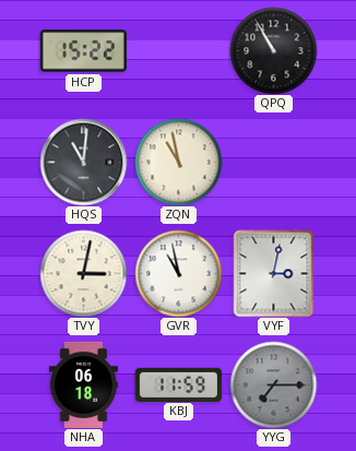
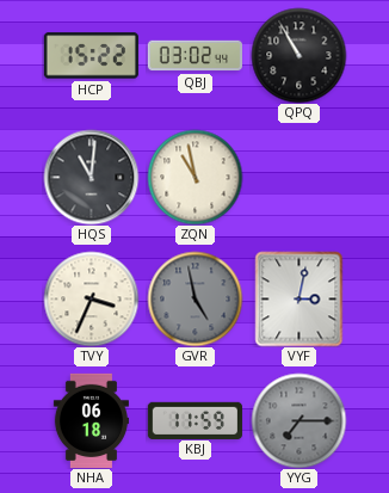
QBJ: none -> 03:02 (194, 56)
TVY: 3:02 -> 3:34 (91, 298)
GVR: 10:58 -> 4:58 (194, 298)
GVR dial: white -> grey (194, 298)
